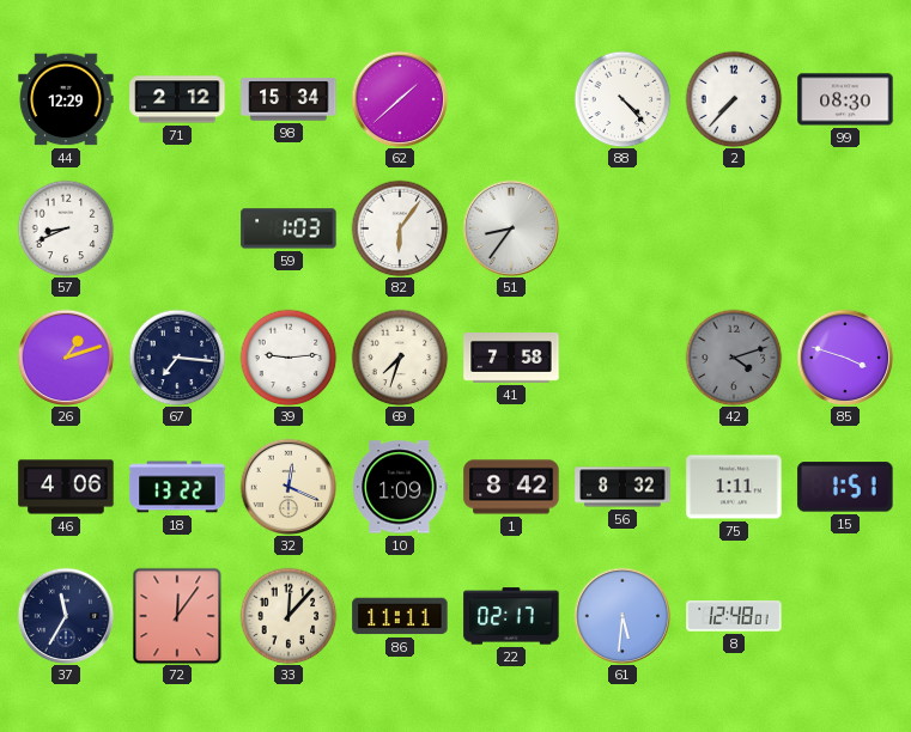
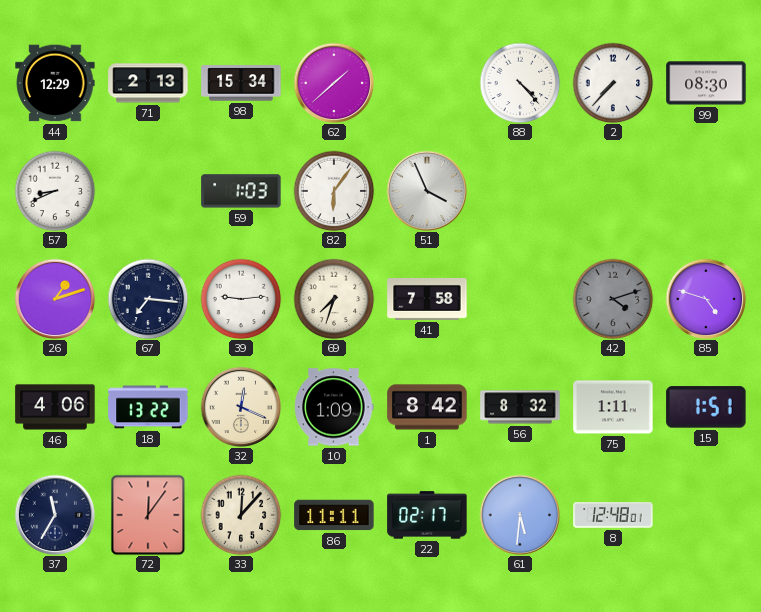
71: 2:12 -> 2:13 (148, 83)
51: 8:36 -> 3:56 (427, 191)
85: 3:48 -> 4:48 (706, 299)
